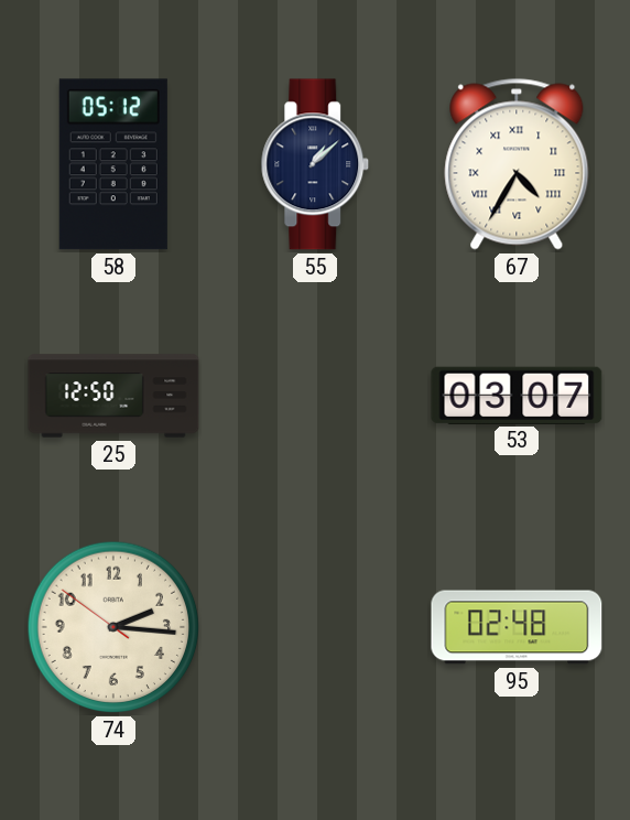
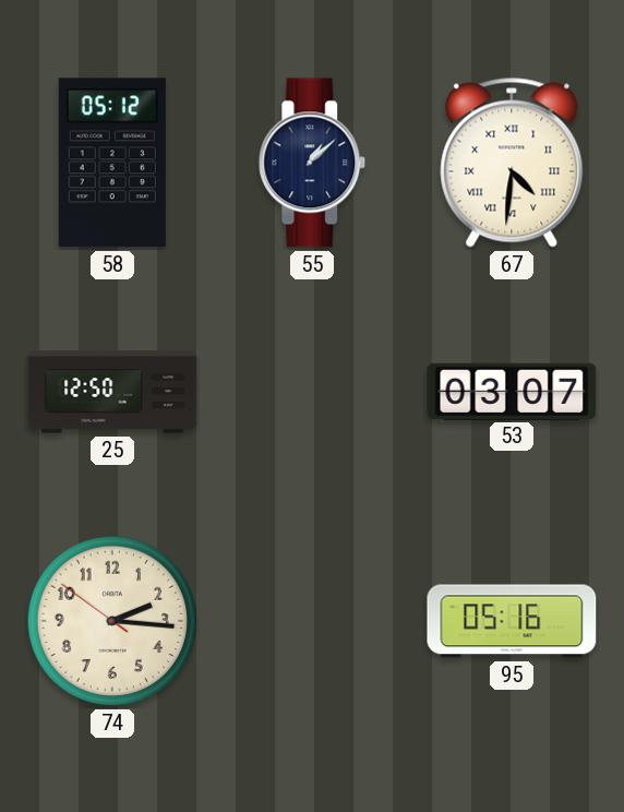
67: 4:35 -> 4:31 (512, 163)
95: 02:48 -> 05:16 (512, 621)
